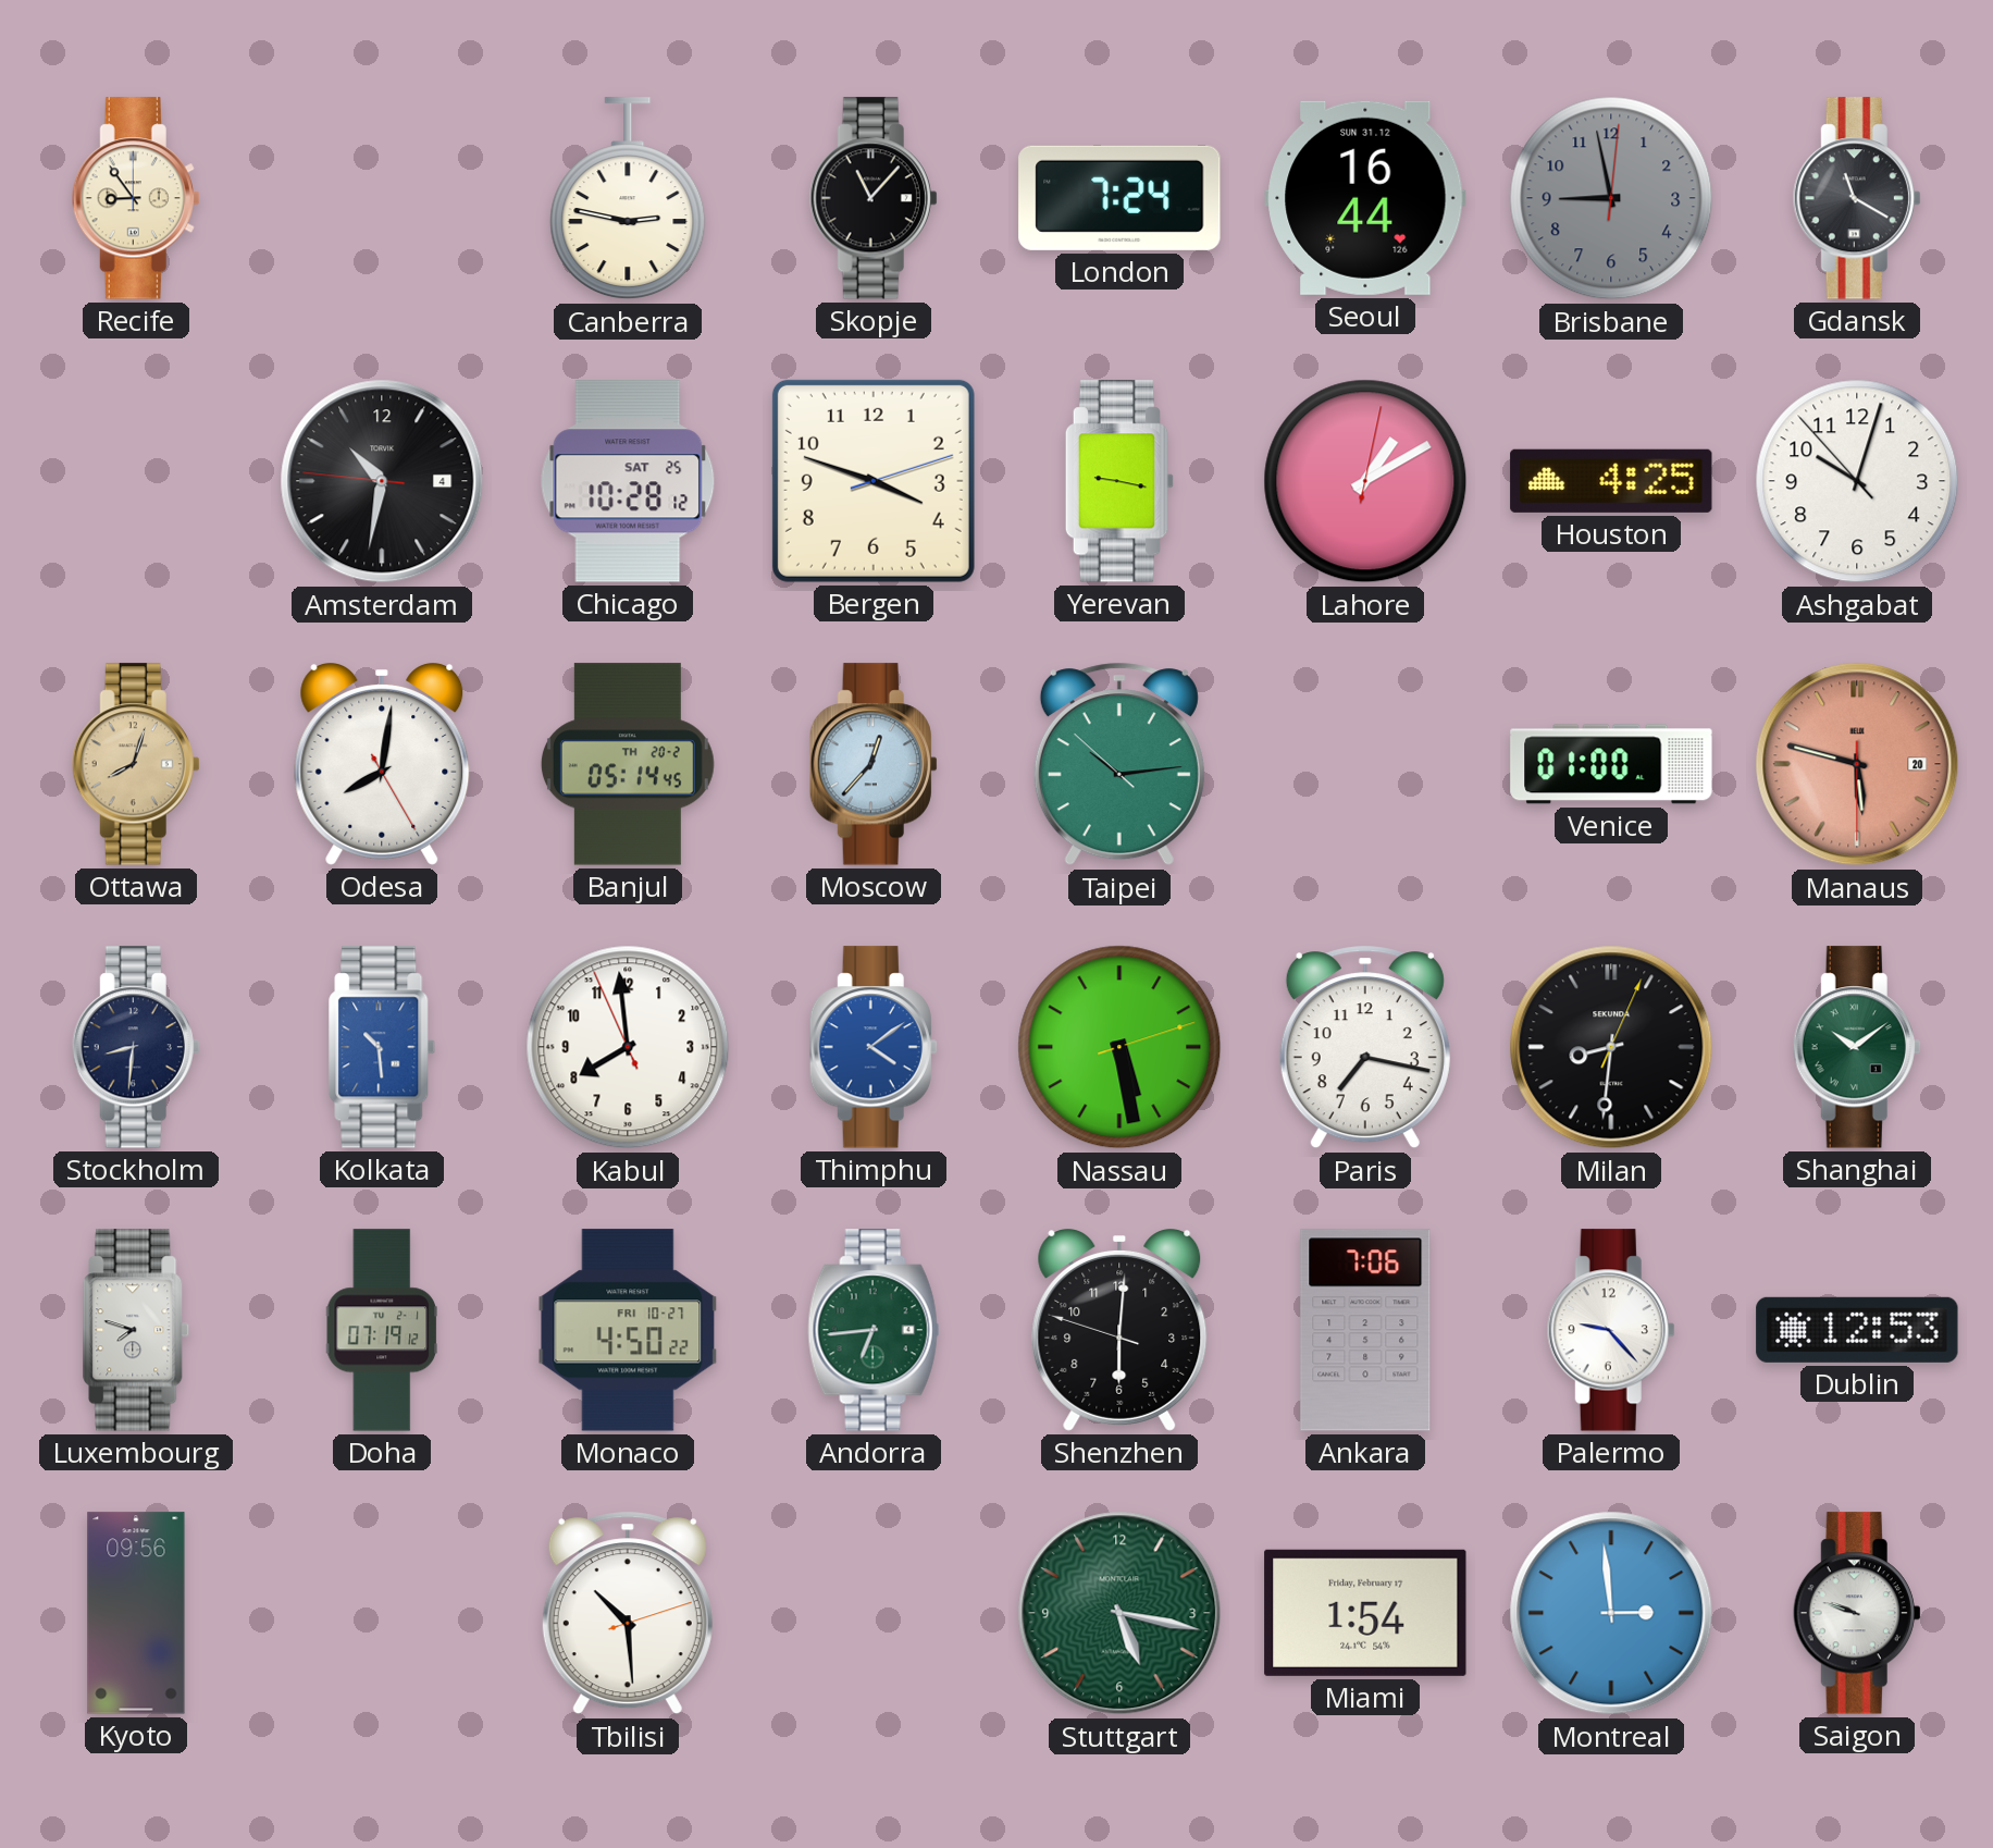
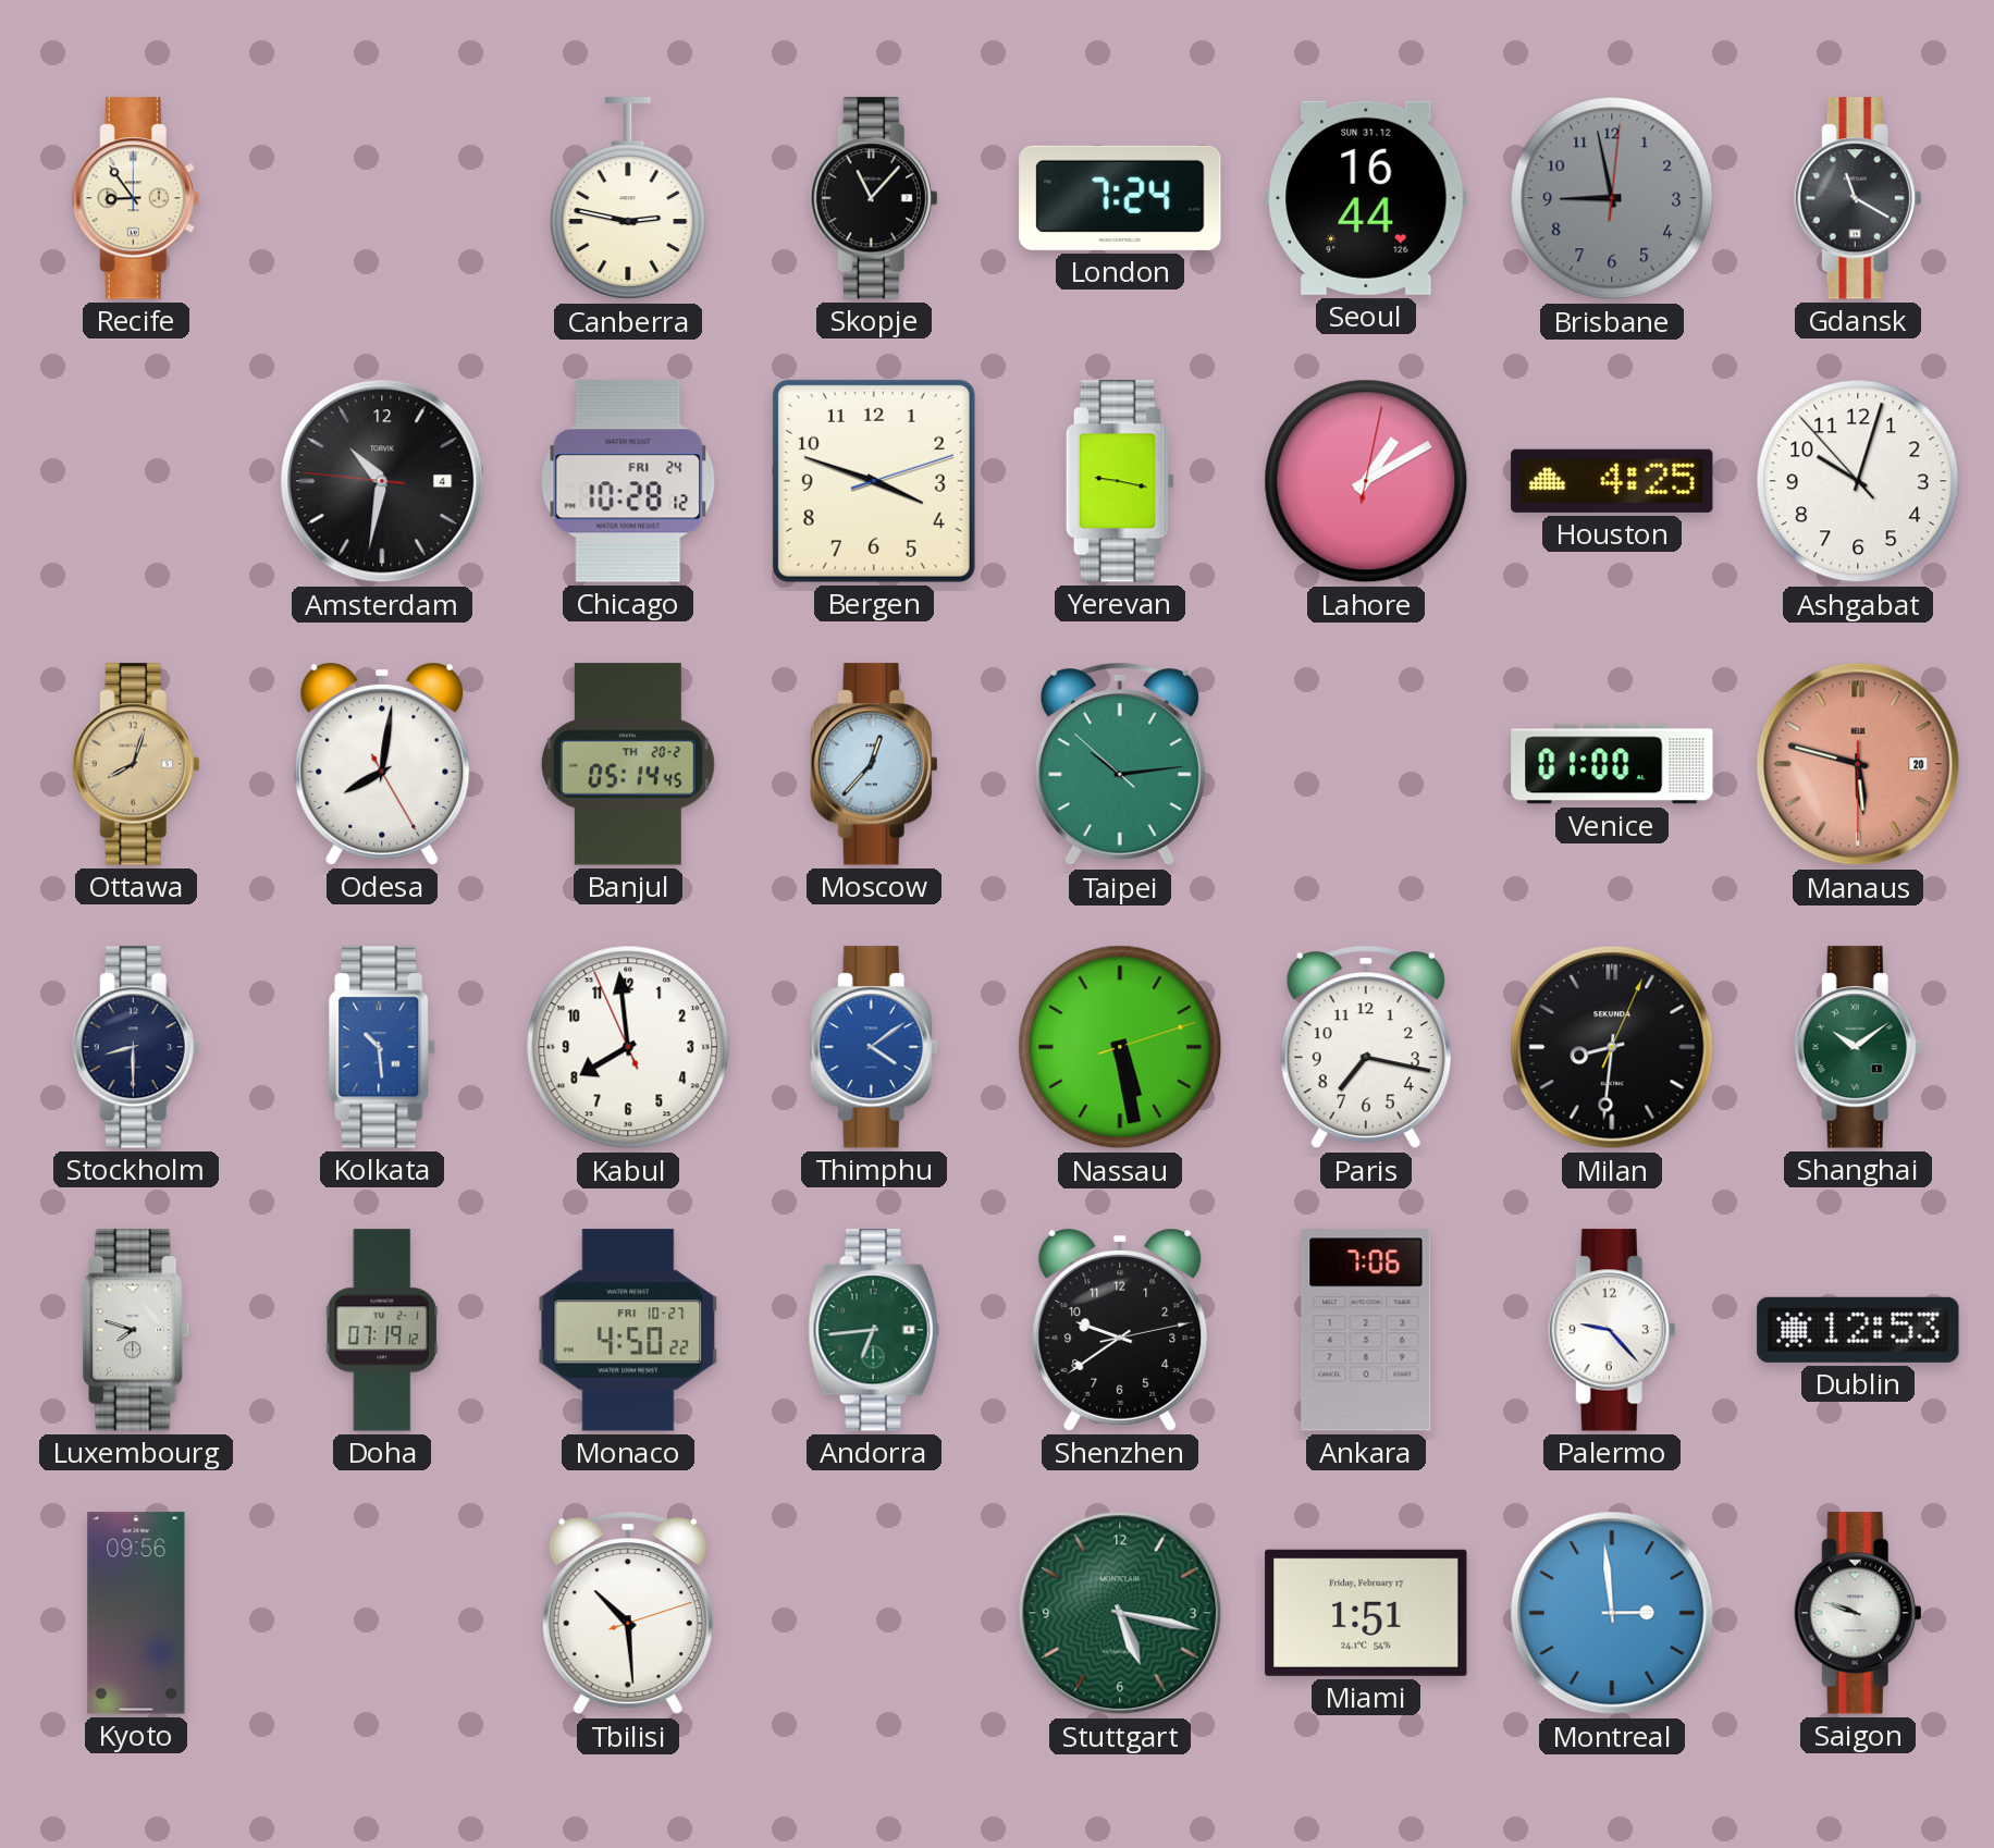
Chicago date: SAT 25 -> FRI 24 (628, 481)
Stockholm: 8:31 -> 8:30 (136, 1047)
Shenzhen: 6:00 -> 9:39 (1120, 1331)
Miami: 1:54 -> 1:51 (1366, 1613)
